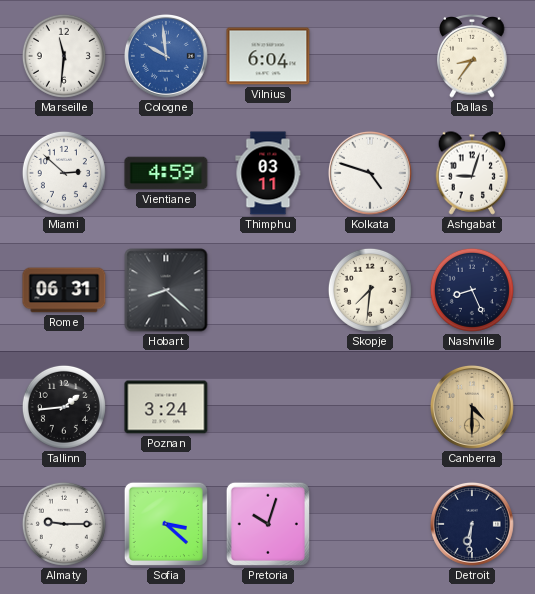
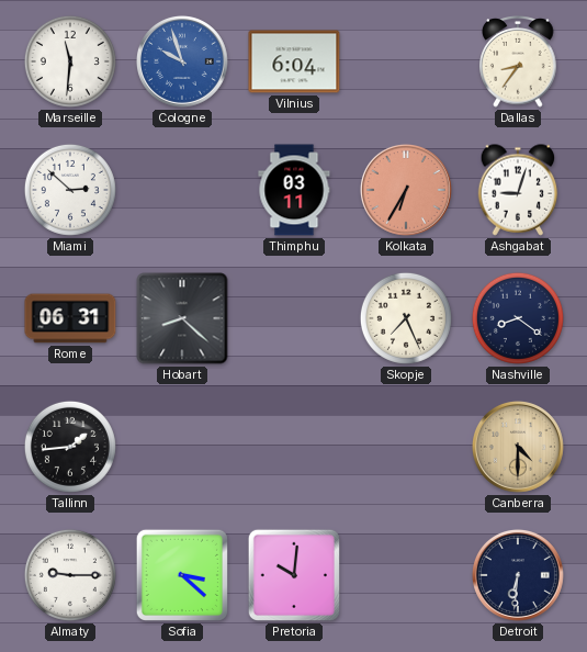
Cologne: 9:59 -> 9:57 (182, 61)
Vientiane: 4:59 -> none (166, 173)
Kolkata: 4:48 -> 6:35 (406, 190)
Kolkata dial: white -> salmon (406, 190)
Skopje: 7:31 -> 7:26 (406, 318)
Nashville: 8:26 -> 8:21 (518, 318)
Poznan: 3:24 -> none (166, 407)
Pretoria: 10:03 -> 10:01 (294, 575)
